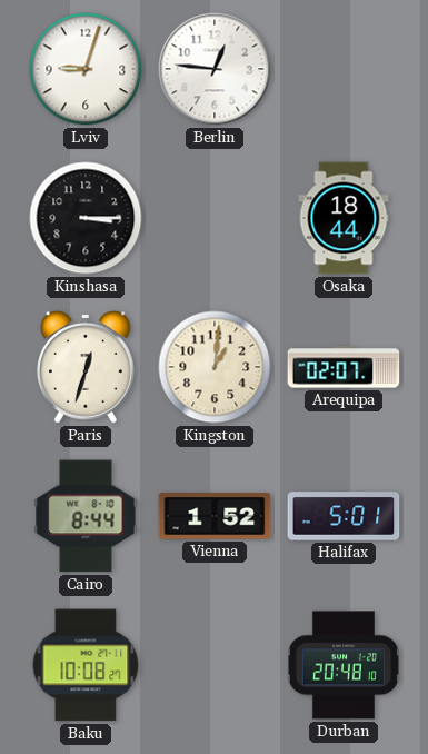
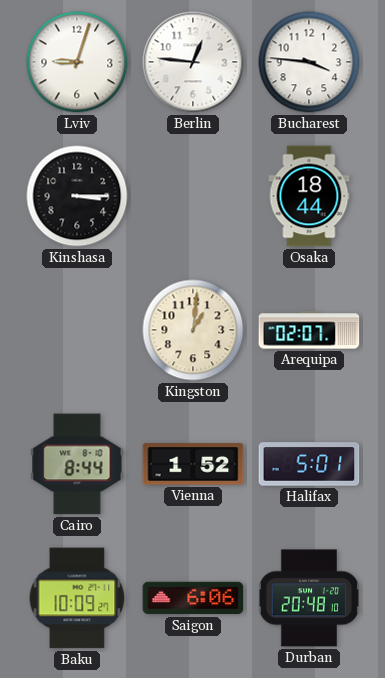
Bucharest: none -> 3:46 (309, 62)
Paris: 12:33 -> none (87, 367)
Baku: 10:08 -> 10:09 (77, 598)
Saigon: none -> 6:06 (193, 598)
